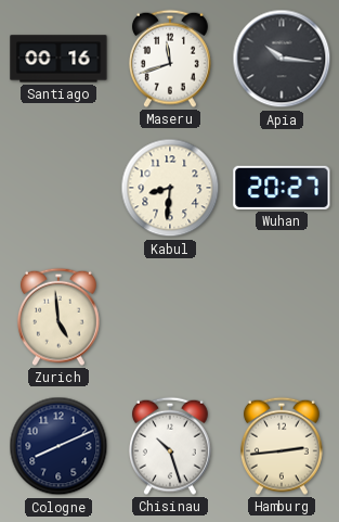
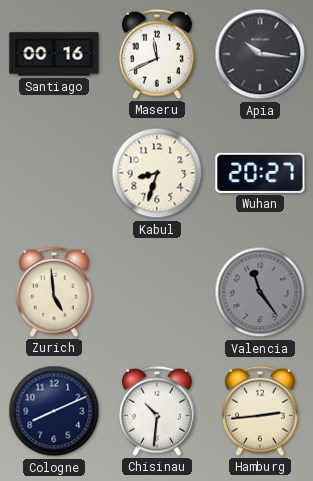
Maseru: 11:42 -> 11:41 (157, 54)
Kabul: 8:31 -> 8:33 (157, 173)
Valencia: none -> 11:24 (260, 292)
Chisinau: 10:27 -> 10:31 (157, 411)
